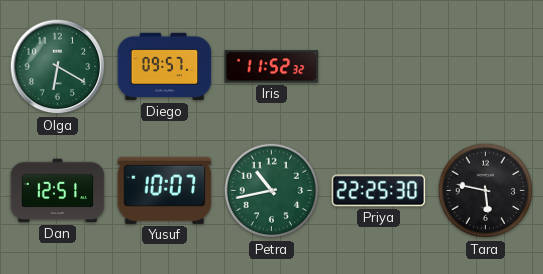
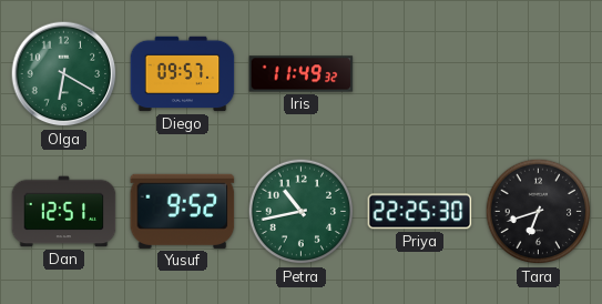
Iris: 11:52 -> 11:49 (302, 74)
Yusuf: 10:07 -> 9:52 (183, 211)
Tara: 5:47 -> 6:42 (539, 212)
